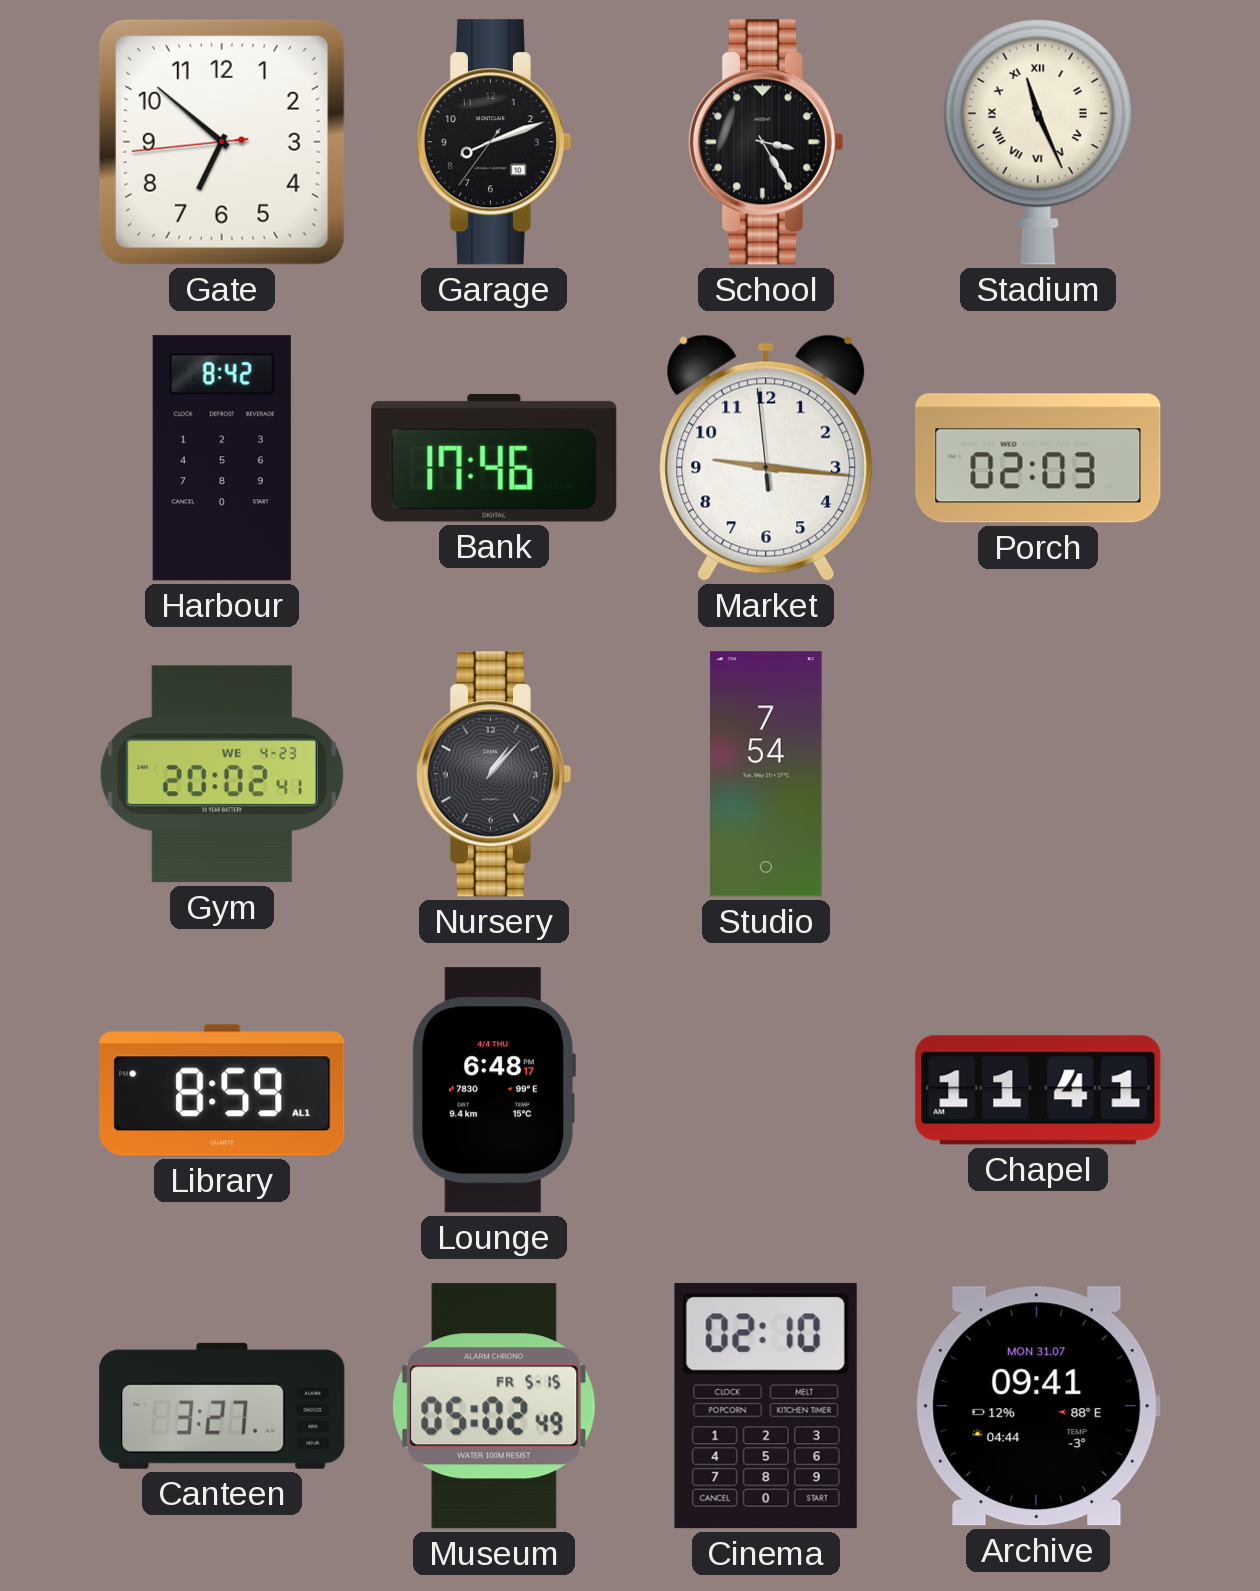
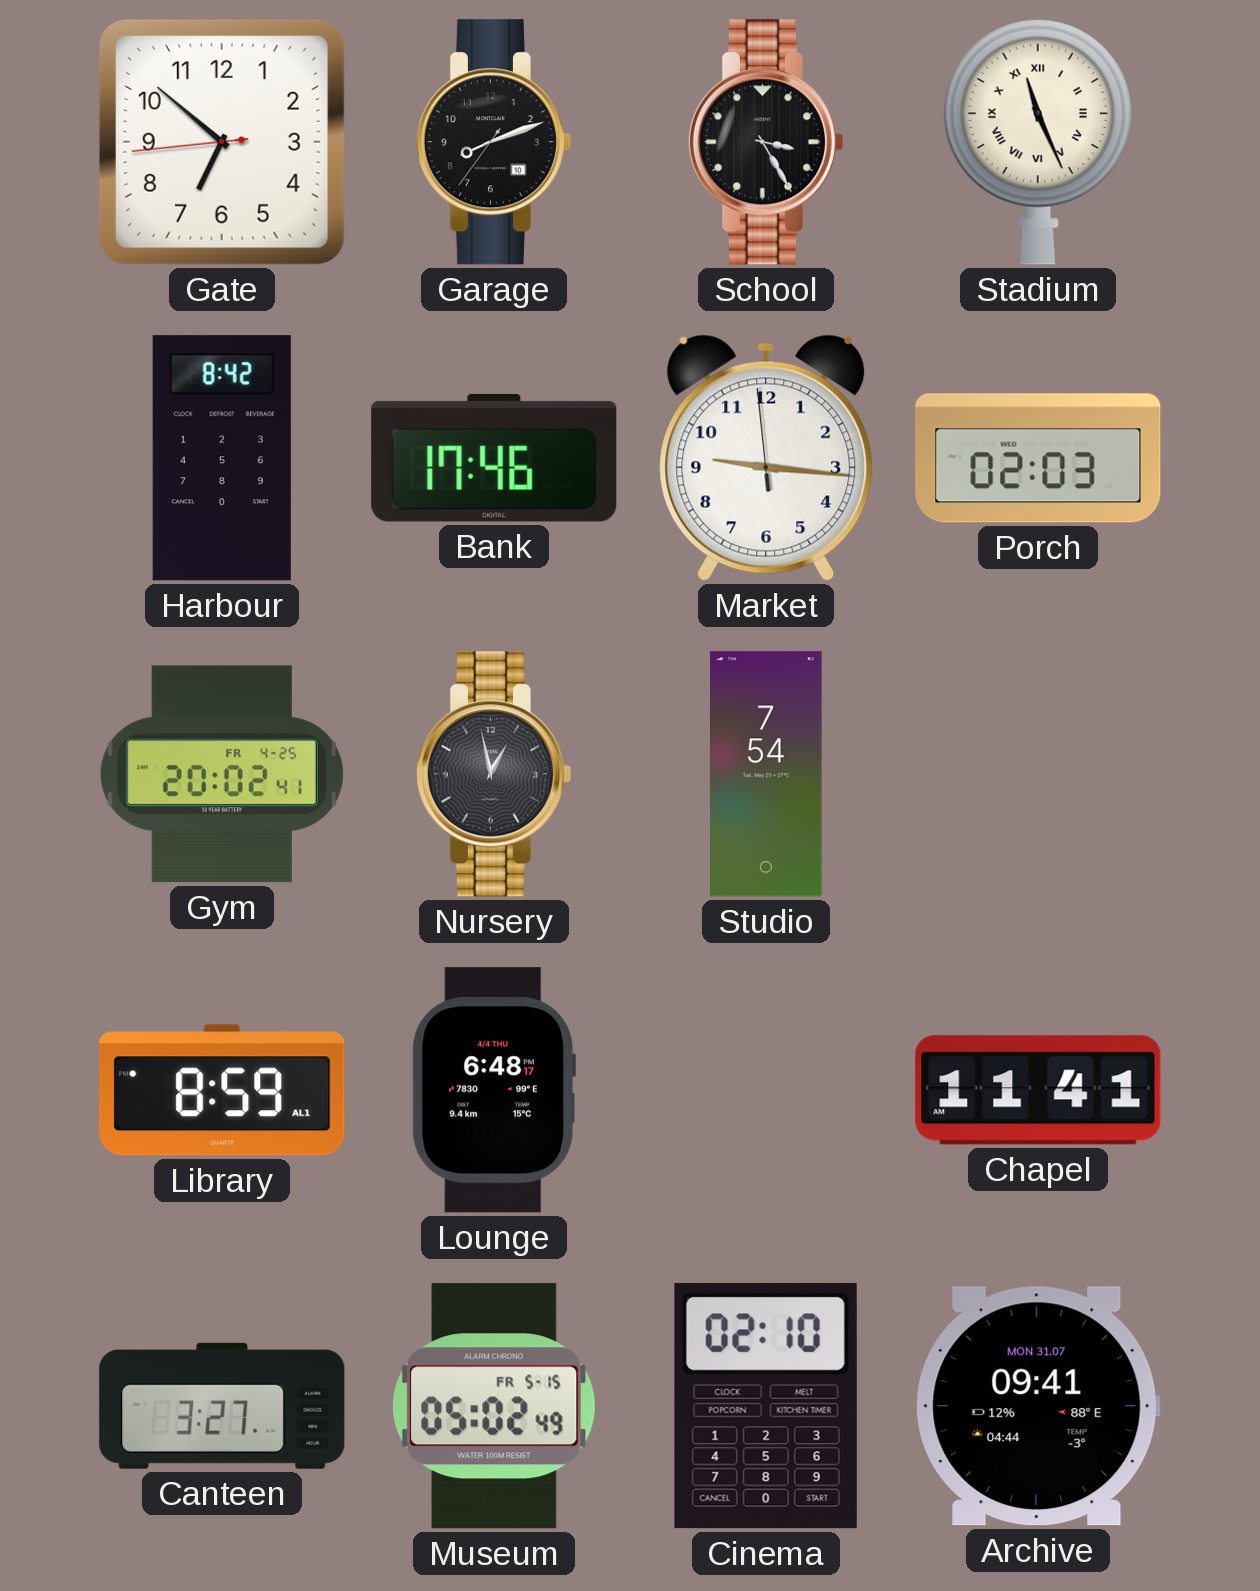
Gym date: WE 4-23 -> FR 4-25 (222, 774)
Nursery: 1:07 -> 12:58 (493, 774)
